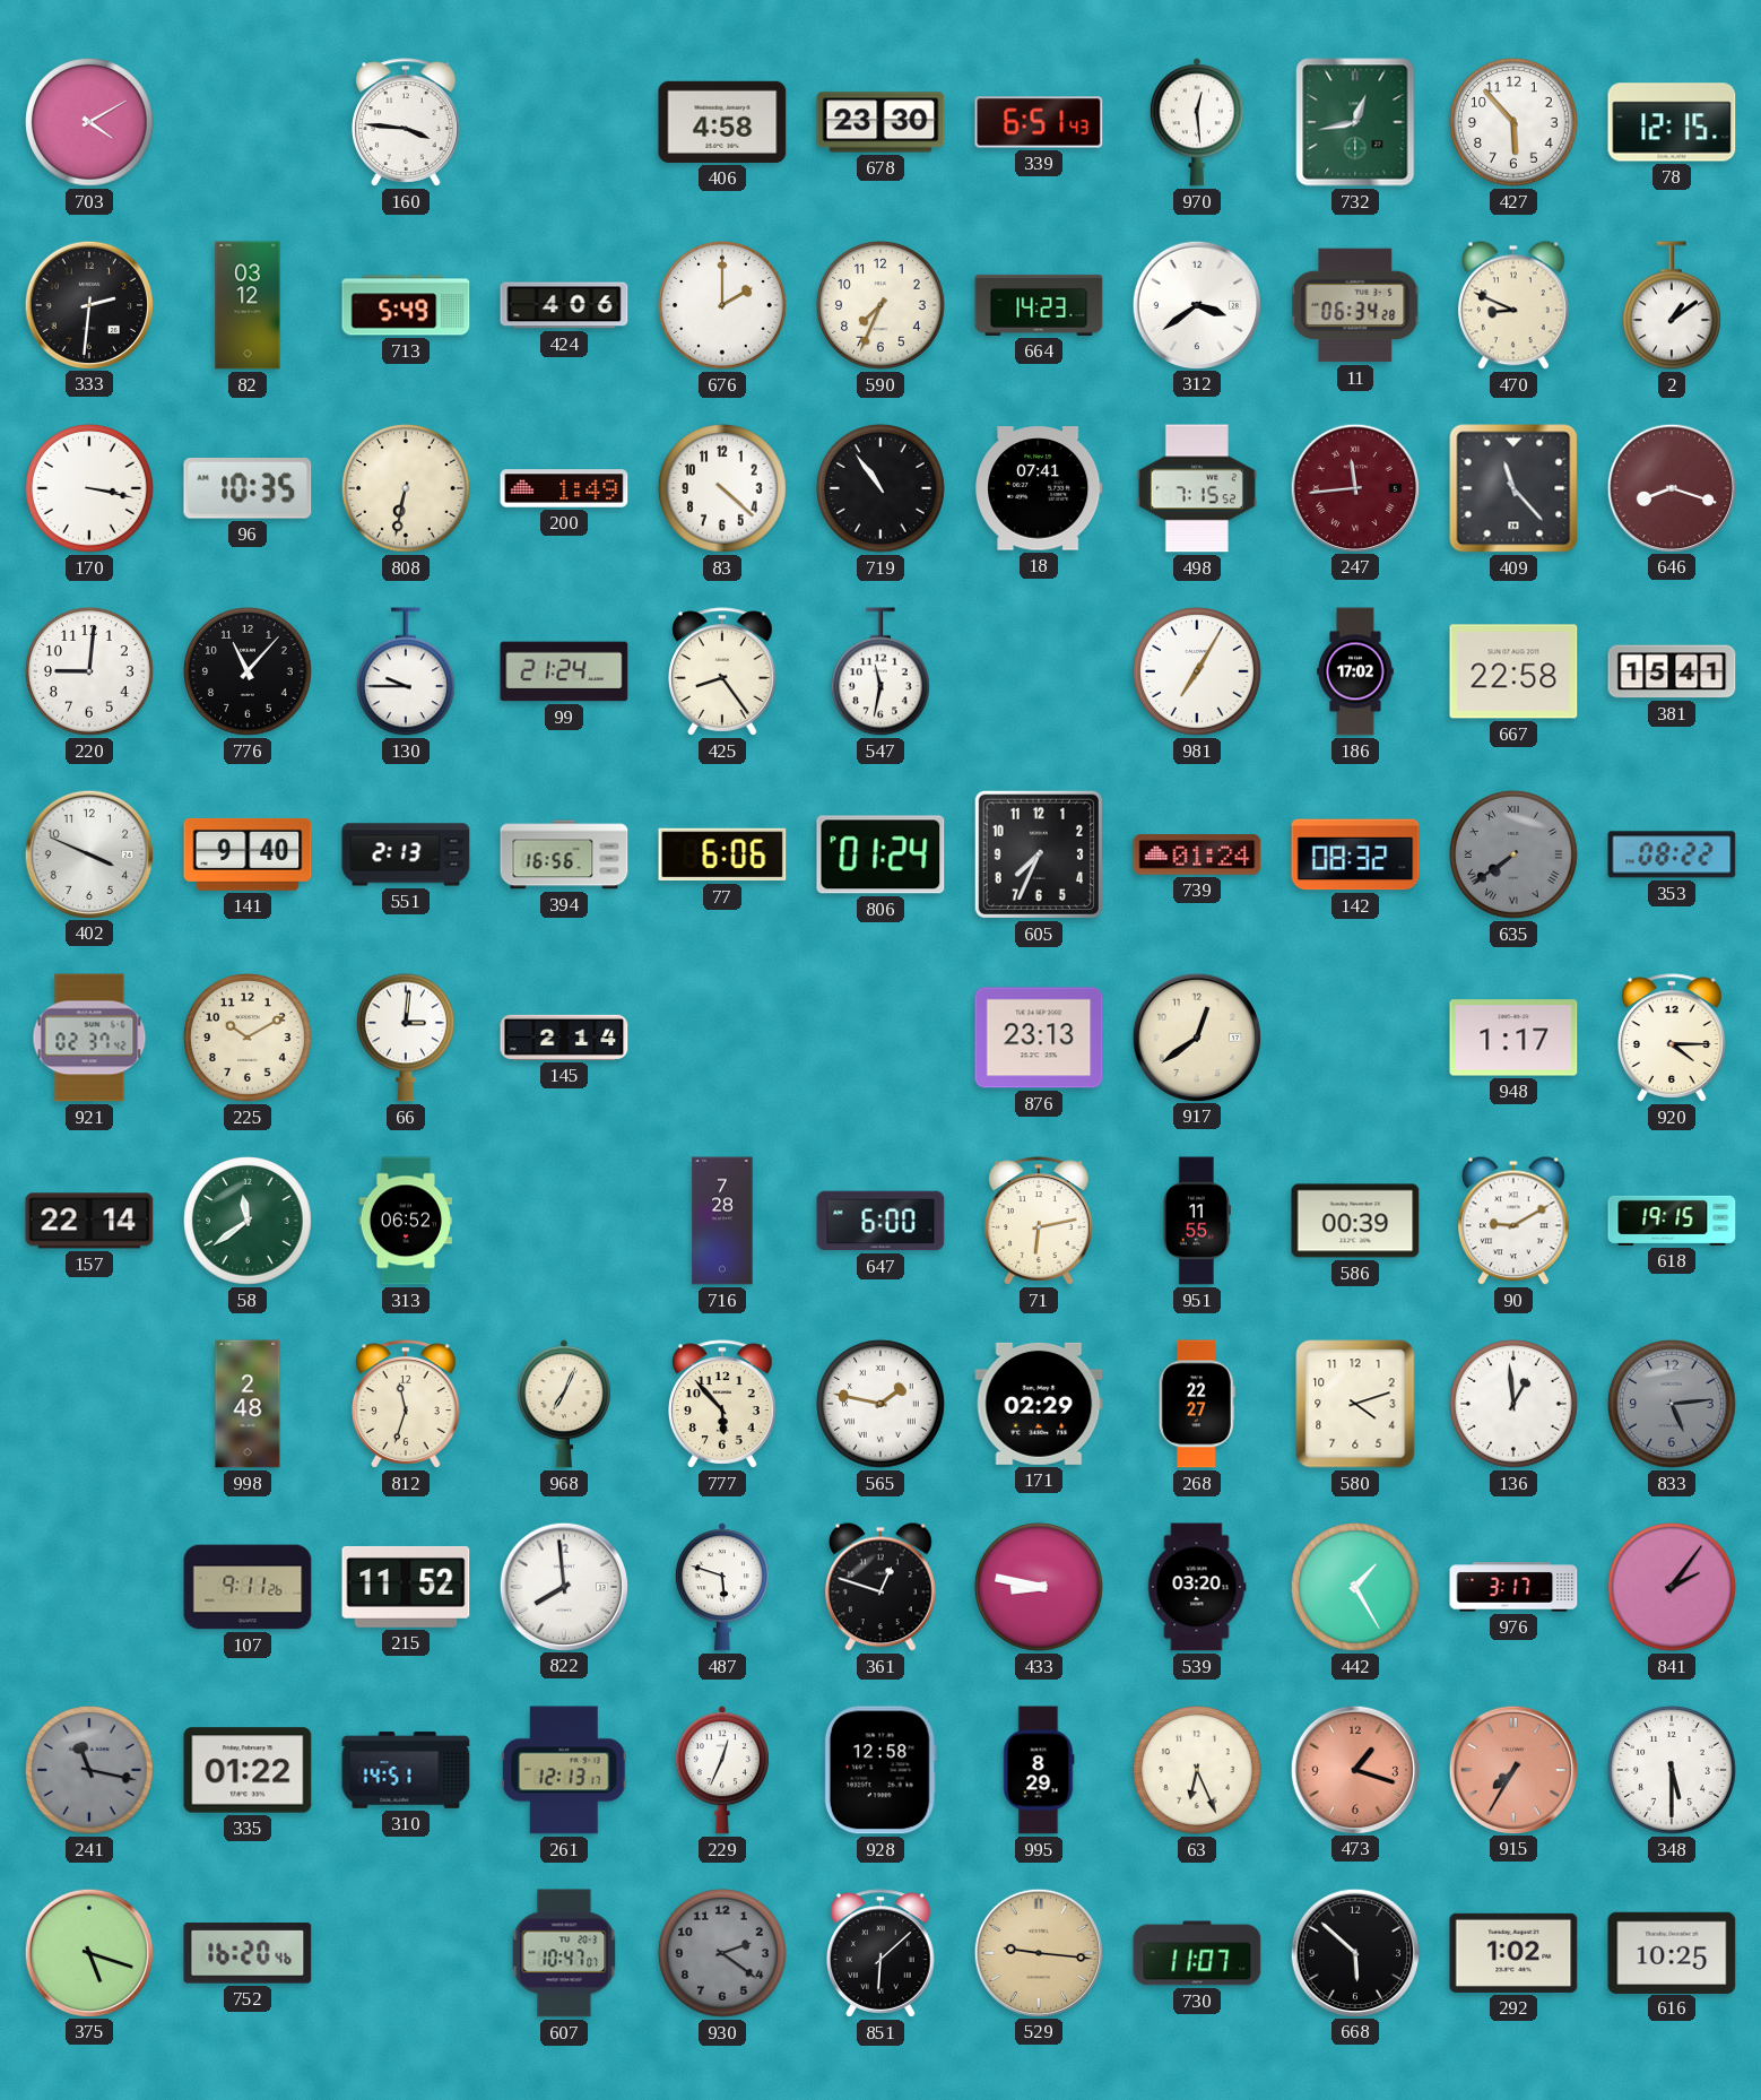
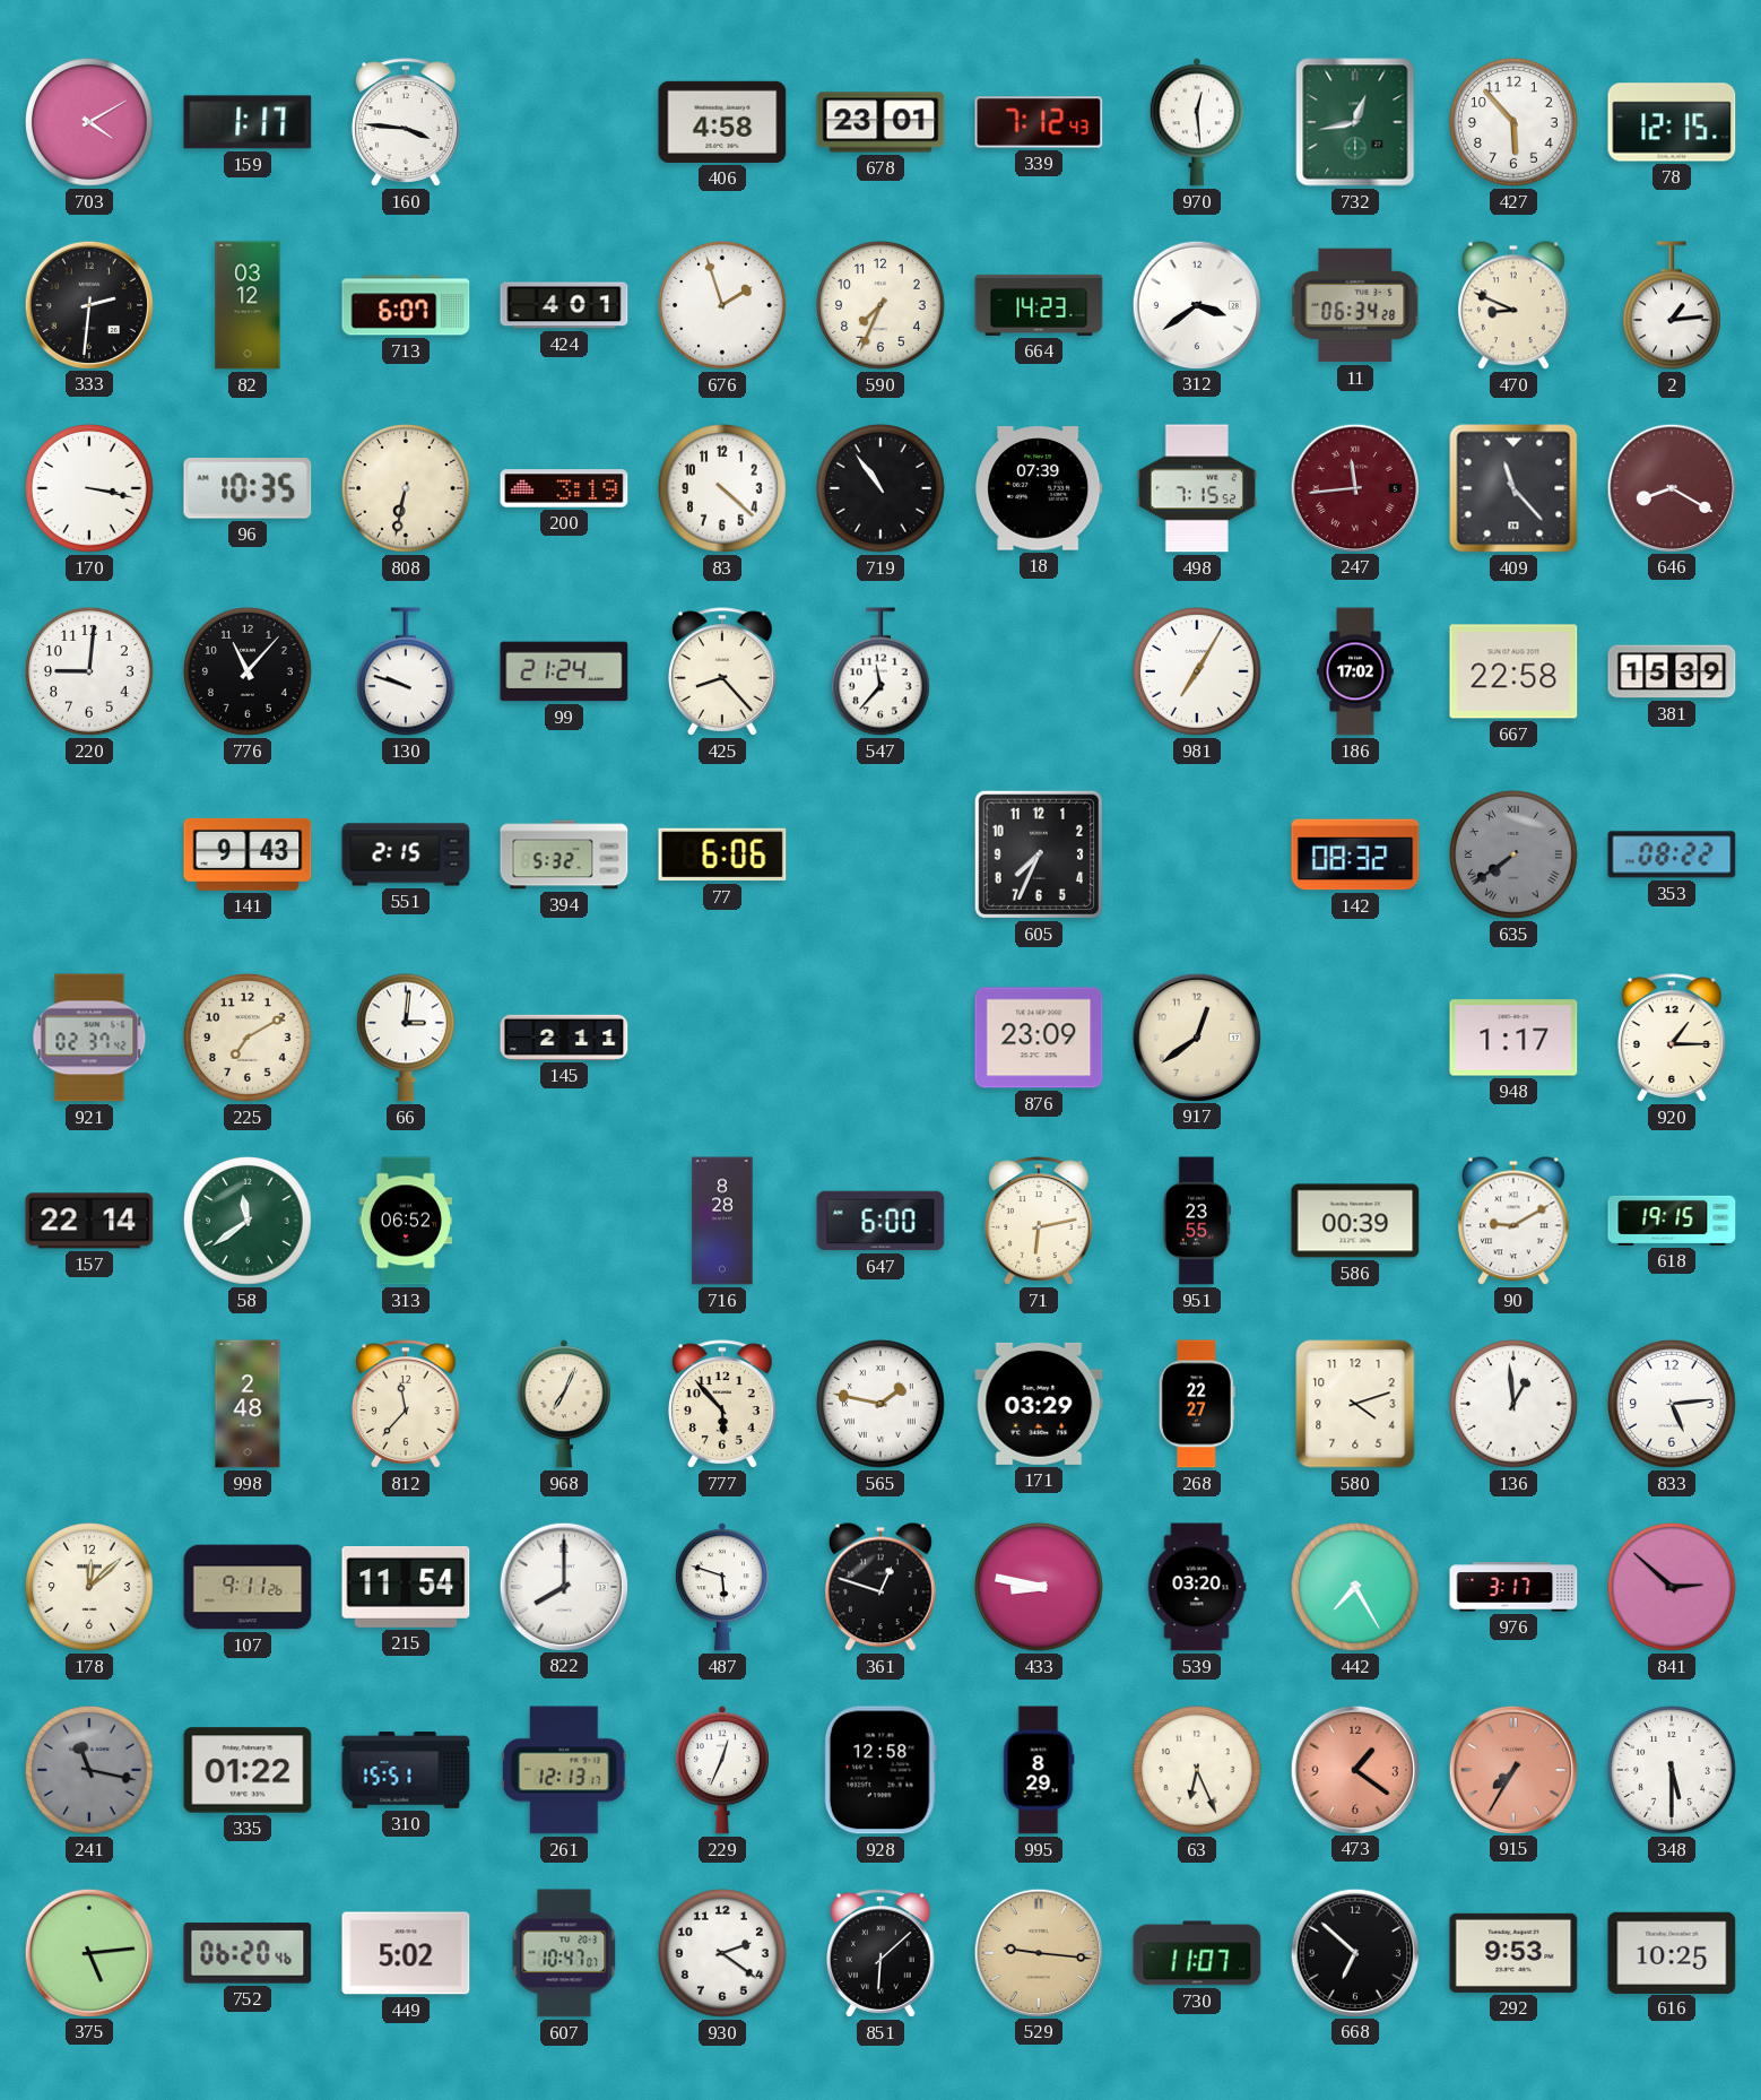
159: none -> 1:17 (248, 122)
678: 23:30 -> 23:01 (880, 122)
339: 6:51 -> 7:12 (1039, 122)
713: 5:49 -> 6:07 (406, 305)
424: 4:06 -> 4:01 (564, 305)
676: 2:00 -> 1:57 (723, 306)
2: 1:09 -> 1:14 (1672, 305)
200: 1:49 -> 3:19 (564, 488)
18: 07:41 -> 07:39 (1039, 488)
646: 8:18 -> 8:20 (1671, 487)
130: 9:45 -> 9:48 (406, 671)
425: 8:24 -> 8:23 (723, 671)
547: 11:32 -> 11:37 (880, 671)
381: 15:41 -> 15:39 (1672, 671)
402: 3:49 -> none (88, 853)
141: 9:40 -> 9:43 (248, 854)
551: 2:13 -> 2:15 (406, 854)
394: 16:56 -> 5:32 (564, 854)
806: 01:24 -> none (880, 854)
739: 01:24 -> none (1197, 854)
225: 10:10 -> 7:10 (249, 1039)
145: 2:14 -> 2:11 (564, 1038)
876: 23:13 -> 23:09 (1039, 1038)
920: 4:15 -> 1:15 (1673, 1038)
716: 7:28 -> 8:28 (722, 1221)
951: 11:55 -> 23:55 (1197, 1221)
812: 11:33 -> 11:37 (407, 1404)
171: 02:29 -> 03:29 (1039, 1404)
833 dial: grey -> white (1673, 1405)
178: none -> 12:08 (90, 1588)
215: 11:52 -> 11:54 (406, 1587)
822: 7:59 -> 8:00 (563, 1586)
442: 1:25 -> 7:25 (1356, 1588)
841: 2:06 -> 2:52 (1673, 1588)
310: 14:51 -> 15:51 (406, 1770)
473: 1:18 -> 1:21 (1354, 1769)
375: 5:18 -> 5:14 (88, 1952)
752: 16:20 -> 06:20 (248, 1953)
449: none -> 5:02 (406, 1953)
930 dial: grey -> white (723, 1954)
668: 5:52 -> 6:52 (1354, 1952)
292: 1:02 -> 9:53 (1513, 1953)
